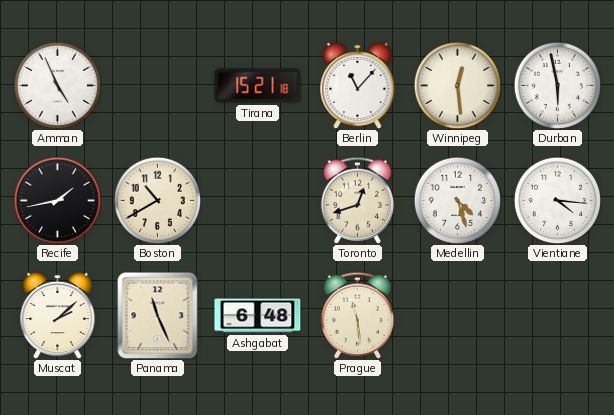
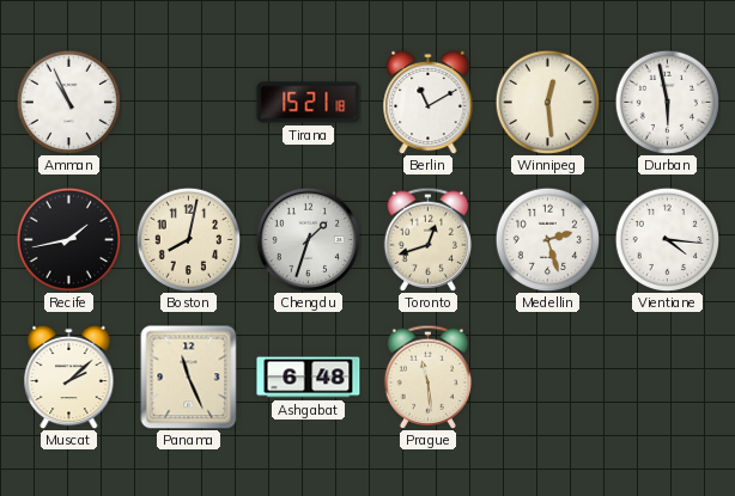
Amman: 4:56 -> 10:56 (68, 102)
Berlin: 11:07 -> 11:10 (429, 102)
Boston: 10:40 -> 8:02 (188, 239)
Chengdu: none -> 1:33 (308, 239)
Medellin: 4:27 -> 2:27 (547, 239)
